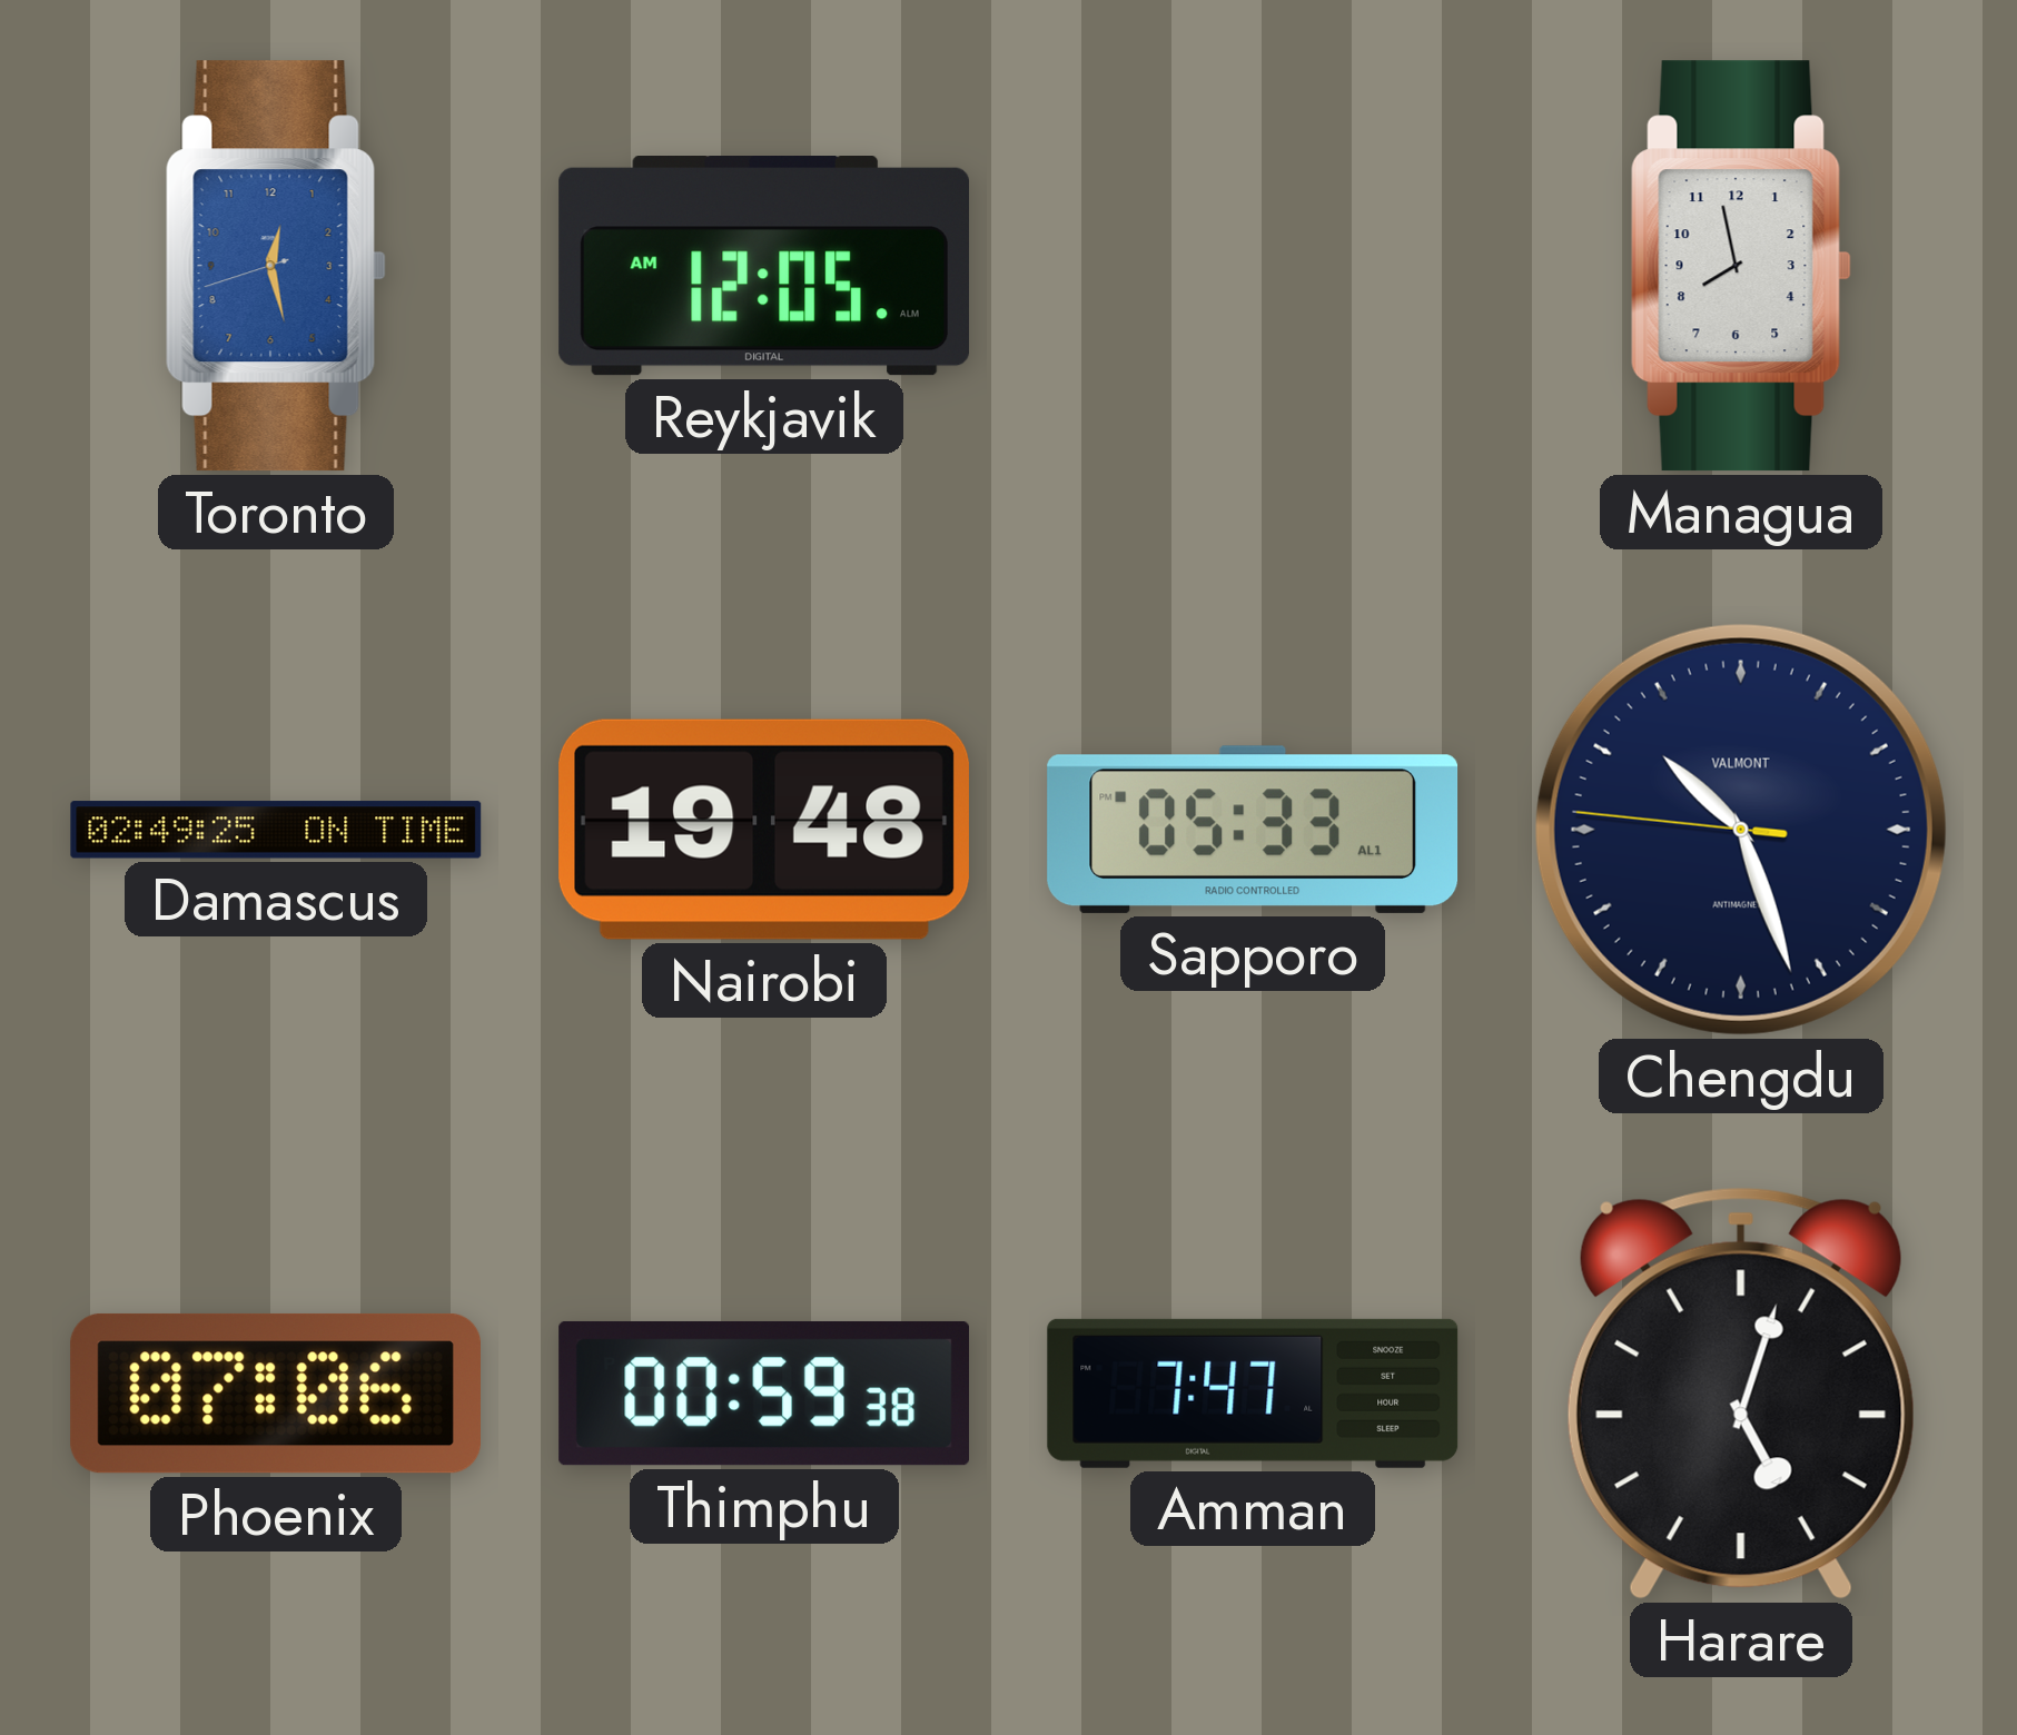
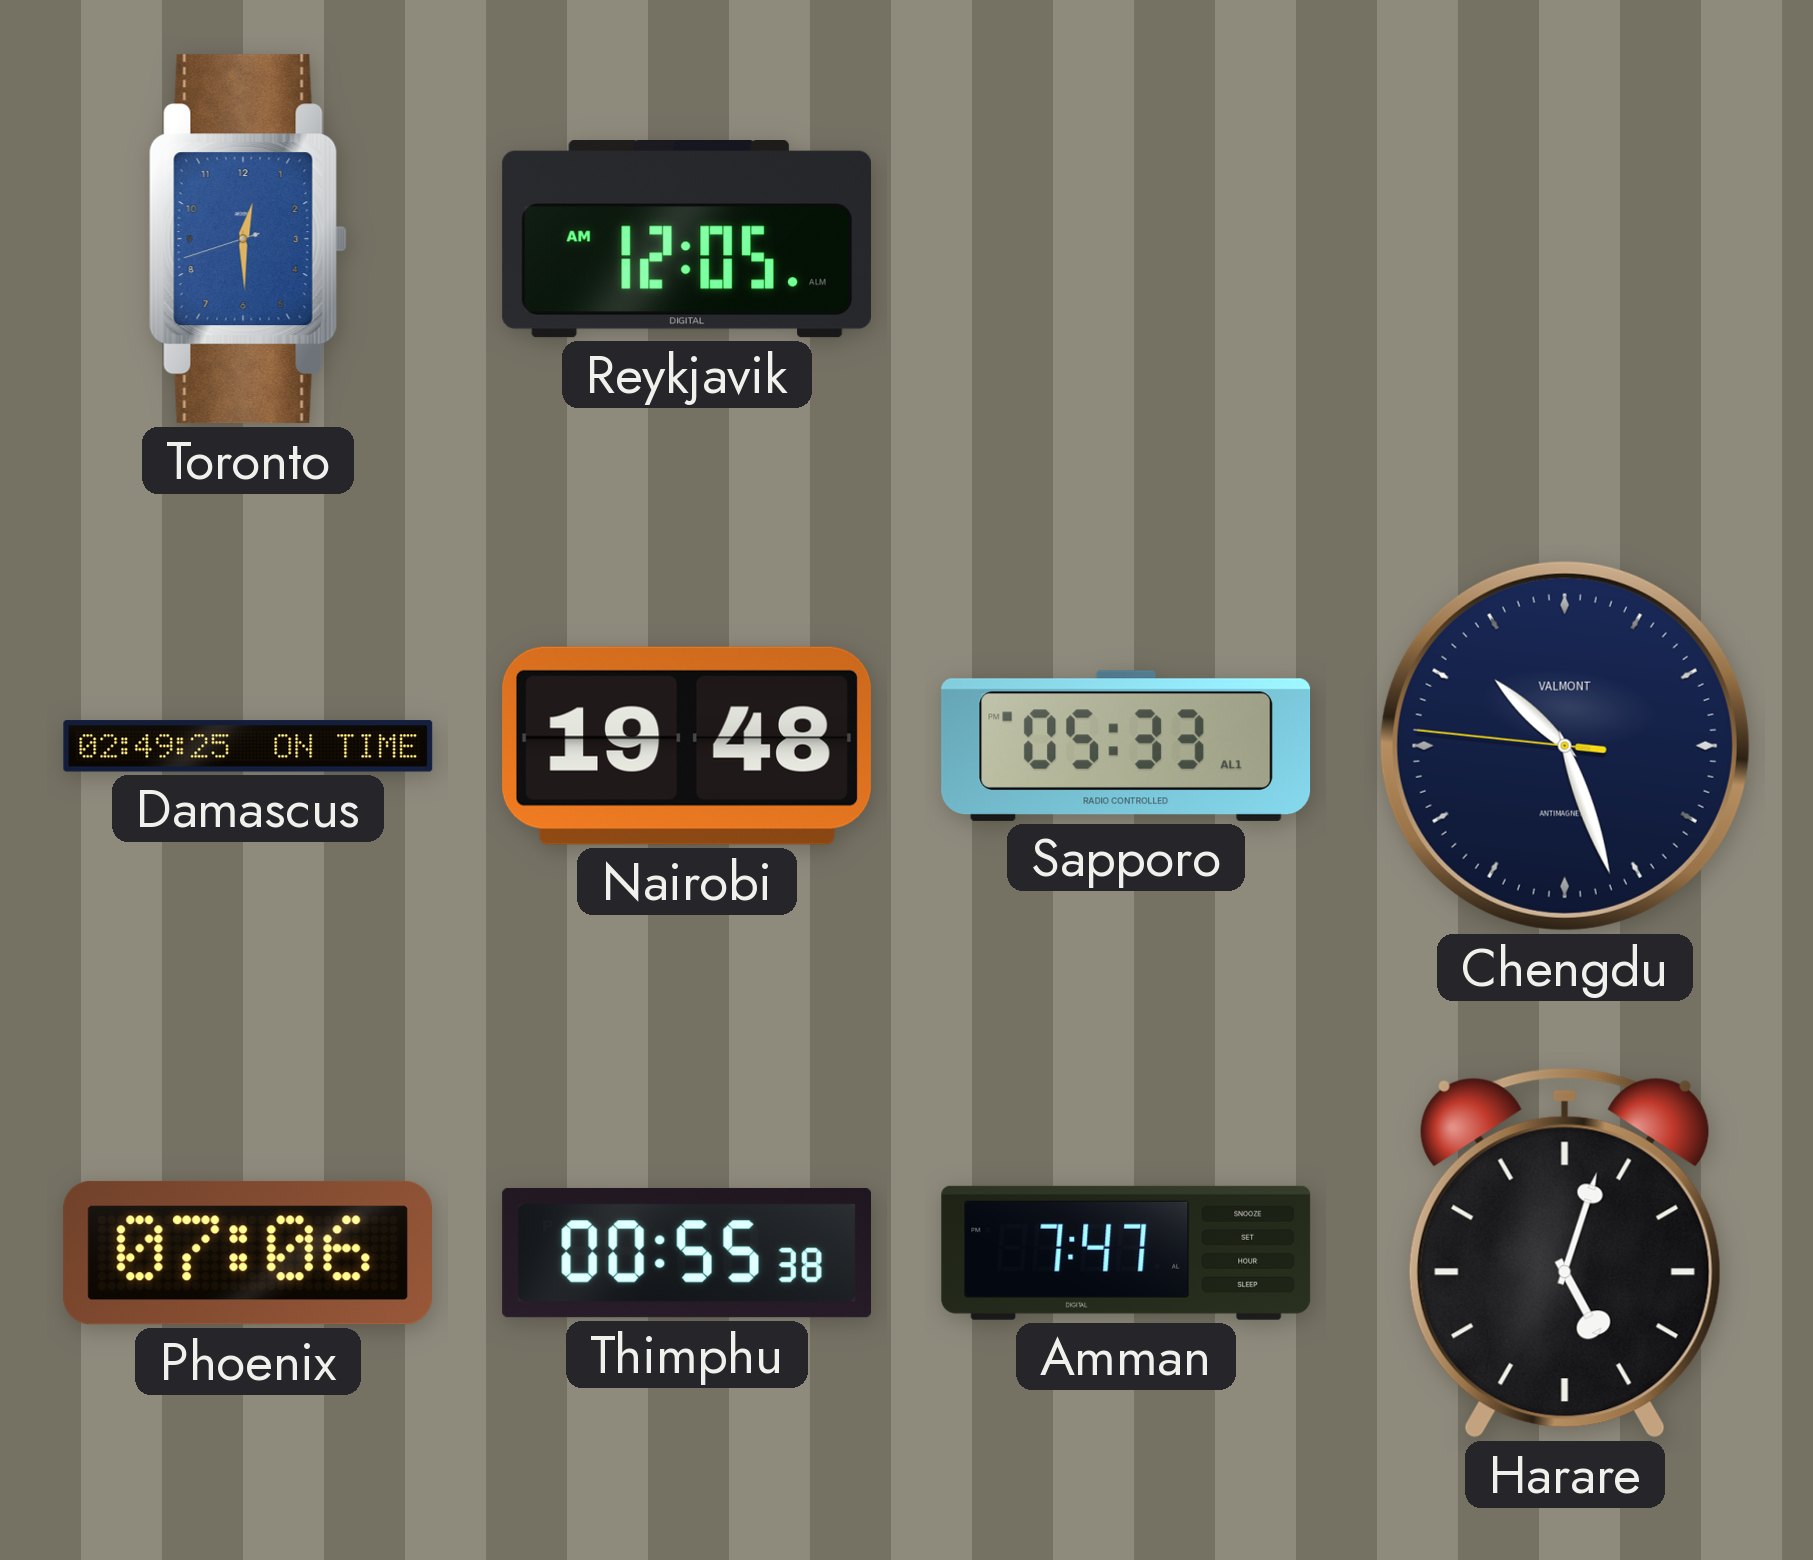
Toronto: 12:27 -> 12:29 (248, 239)
Managua: 7:58 -> none (1741, 266)
Thimphu: 00:59 -> 00:55 (686, 1253)
